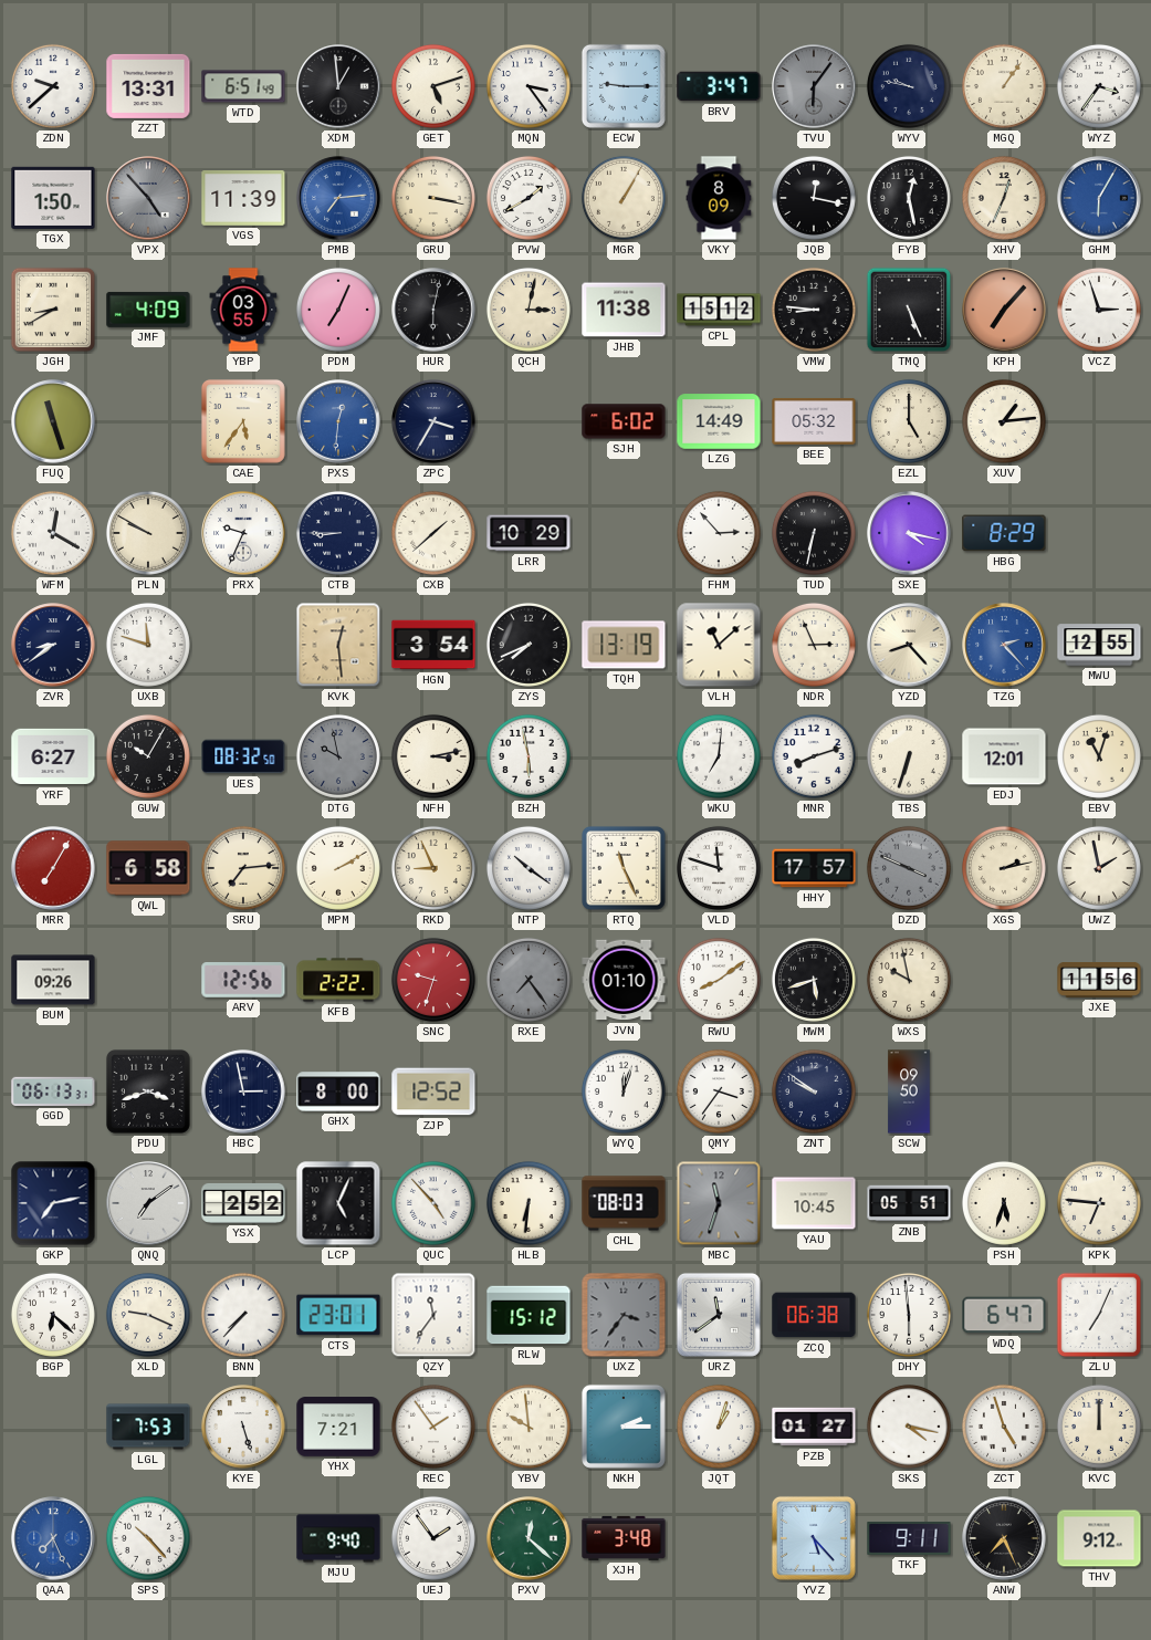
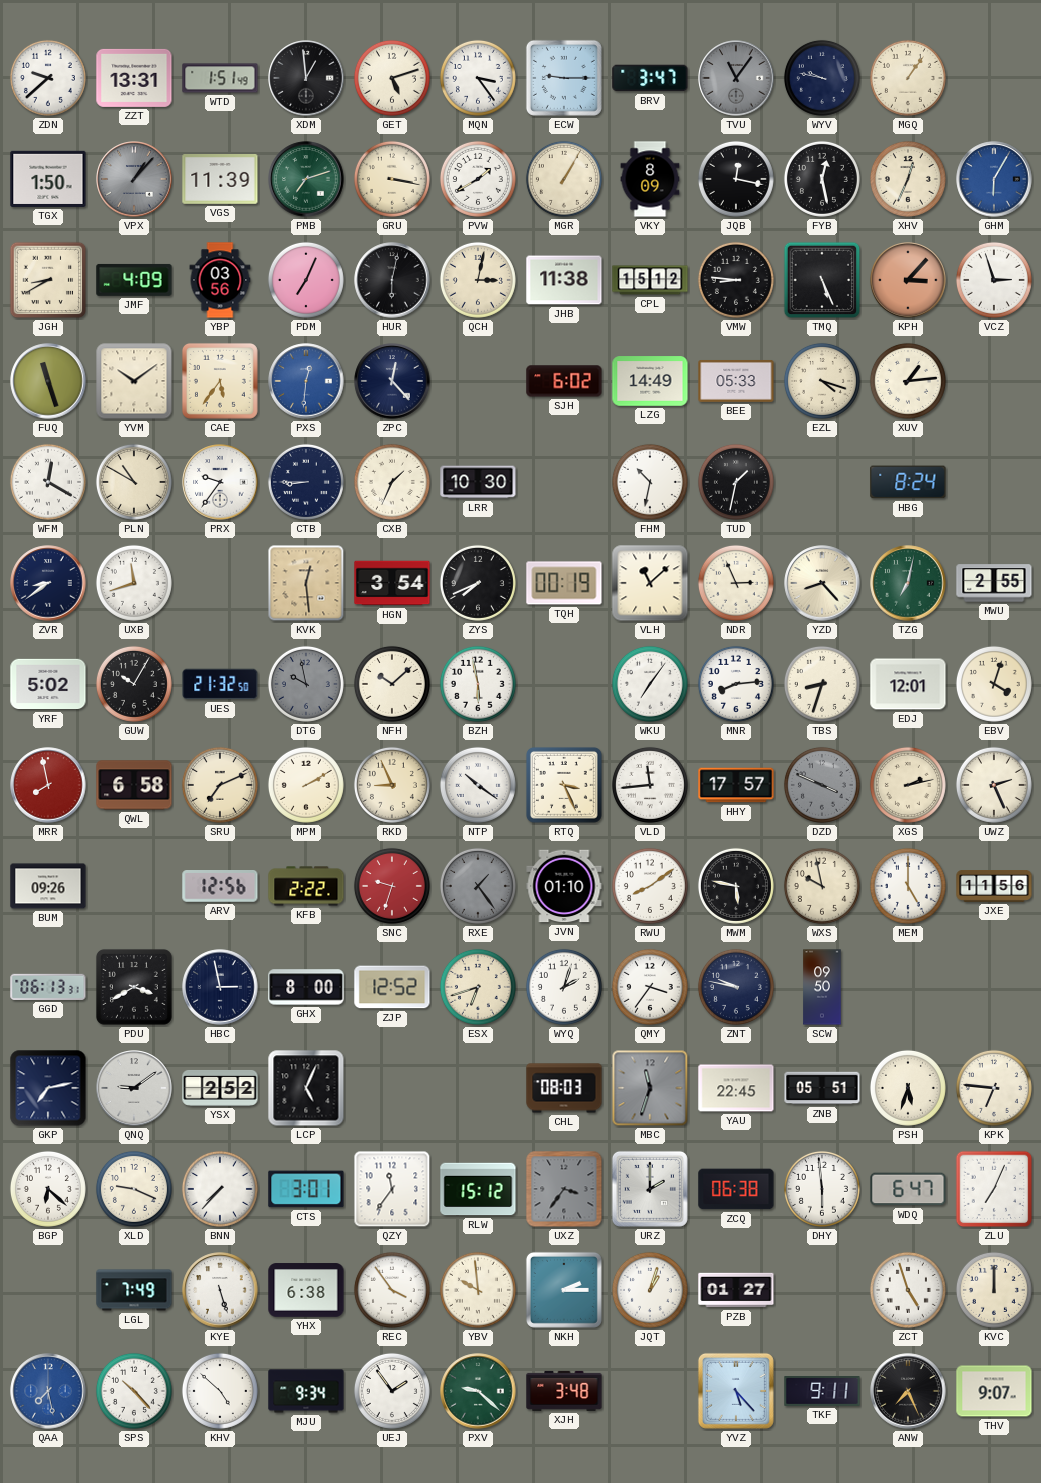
WTD: 6:51 -> 1:51 (220, 78)
TVU: 6:06 -> 11:06 (736, 78)
WYZ: 3:36 -> none (1099, 86)
VPX: 4:53 -> 1:07 (134, 179)
PMB: 7:14 -> 7:12 (306, 179)
PMB dial: blue -> green (306, 179)
YBP: 03:55 -> 03:56 (220, 280)
KPH: 7:07 -> 3:07 (908, 280)
YVM: none -> 10:09 (134, 381)
ZPC: 3:35 -> 12:23 (392, 381)
BEE: 05:32 -> 05:33 (736, 381)
EZL: 5:00 -> 4:18 (822, 381)
PLN: 9:50 -> 10:50 (134, 482)
PRX: 9:34 -> 9:36 (220, 482)
CXB: 1:38 -> 1:34 (392, 482)
LRR: 10:29 -> 10:30 (478, 482)
FHM: 2:53 -> 10:32 (650, 482)
TUD: 6:32 -> 1:32 (736, 482)
SXE: 4:17 -> none (909, 533)
HBG: 8:29 -> 8:24 (908, 482)
UXB: 11:48 -> 11:42 (134, 583)
TQH: 13:19 -> 00:19 (564, 583)
TZG: 2:23 -> 7:02 (908, 583)
TZG dial: blue -> green (908, 583)
MWU: 12:55 -> 2:55 (994, 583)
YRF: 6:27 -> 5:02 (48, 684)
UES: 08:32 -> 21:32 (220, 684)
NFH: 3:13 -> 10:08 (392, 684)
WKU: 7:01 -> 7:06 (650, 684)
MNR: 8:12 -> 8:14 (736, 684)
TBS: 6:33 -> 8:33 (822, 684)
EBV: 11:03 -> 4:03 (994, 684)
MRR: 7:05 -> 7:58 (48, 785)
SRU: 7:14 -> 7:11 (220, 785)
RTQ: 11:26 -> 3:26 (564, 785)
VLD: 11:48 -> 11:44 (650, 785)
UWZ: 1:58 -> 2:26 (994, 785)
RXE: 7:24 -> 1:24 (478, 886)
MWM: 5:42 -> 5:47 (736, 886)
MEM: none -> 5:00 (908, 886)
PDU: 3:42 -> 3:40 (134, 987)
ESX: none -> 6:42 (478, 987)
WYQ: 12:03 -> 2:03 (564, 987)
ZNT: 9:51 -> 9:47 (736, 987)
QNQ: 7:09 -> 9:09 (134, 1088)
QUC: 4:53 -> none (433, 1203)
HLB: 6:31 -> none (529, 1203)
YAU: 10:45 -> 22:45 (736, 1088)
CTS: 23:01 -> 3:01 (306, 1189)
URZ: 11:39 -> 2:00 (650, 1189)
LGL: 7:53 -> 7:49 (134, 1290)
YHX: 7:21 -> 6:38 (306, 1290)
REC: 1:54 -> 3:54 (392, 1290)
SKS: 4:17 -> none (909, 1427)
QAA: 7:26 -> 7:28 (48, 1391)
KHV: none -> 4:52 (220, 1391)
MJU: 9:40 -> 9:34 (306, 1391)
PXV: 12:22 -> 9:22 (478, 1391)
THV: 9:12 -> 9:07 (994, 1391)
